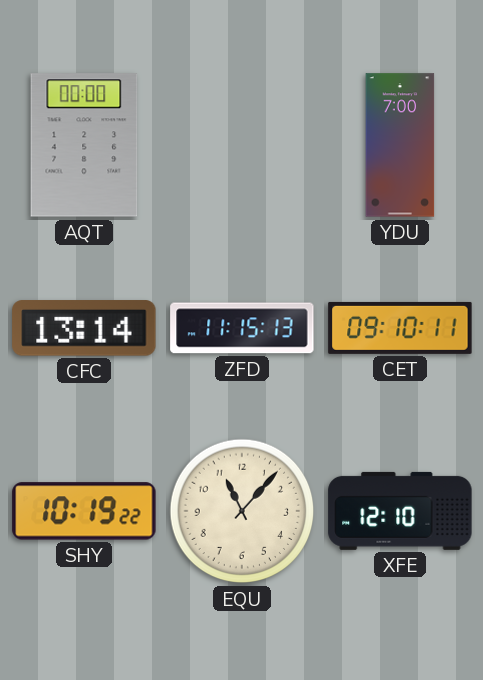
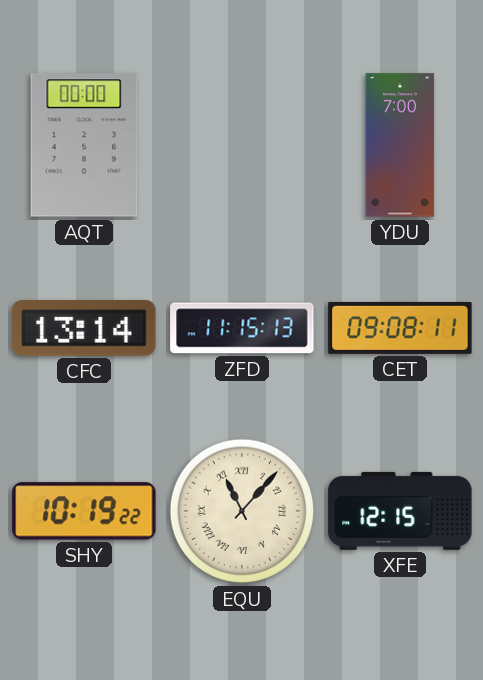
CET: 09:10 -> 09:08 (400, 328)
EQU numerals: Arabic -> Roman (242, 511)
XFE: 12:10 -> 12:15 (400, 511)
